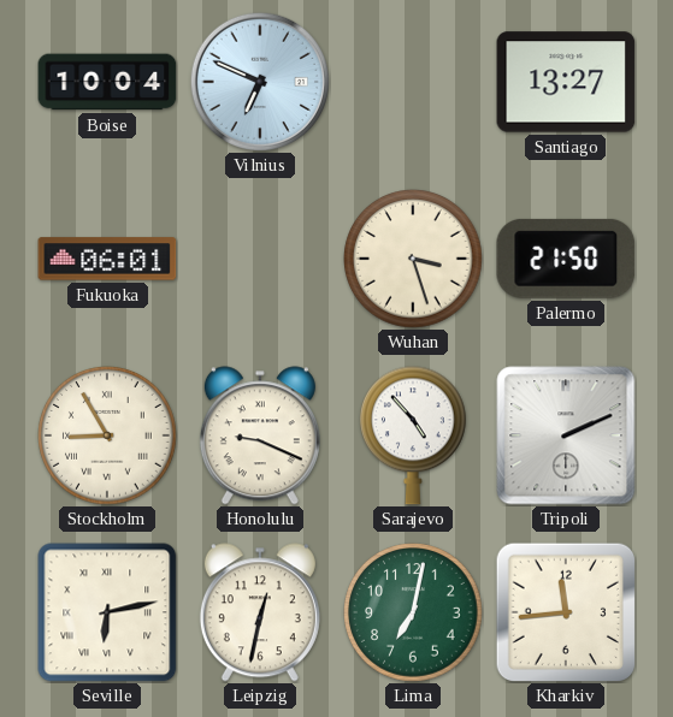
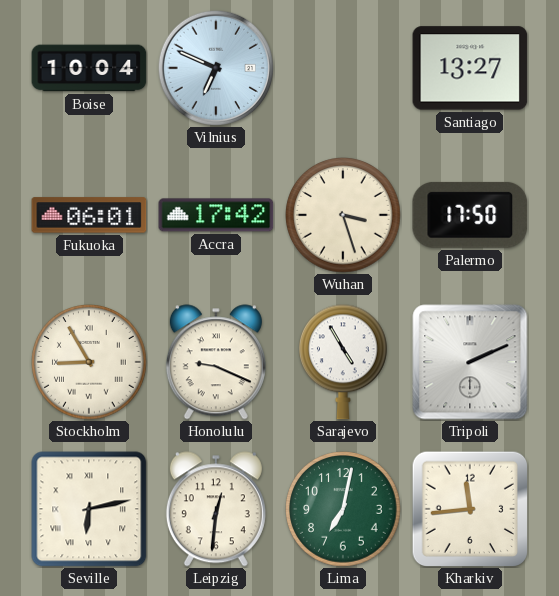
Accra: none -> 17:42 (216, 215)
Palermo: 21:50 -> 17:50 (470, 215)
Sarajevo: 4:53 -> 4:55 (344, 362)
Leipzig: 12:32 -> 12:31 (216, 509)
